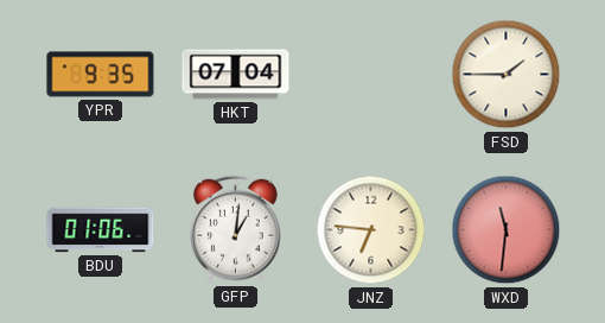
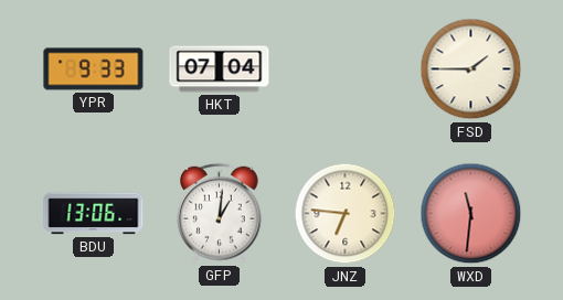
YPR: 9:35 -> 9:33 (94, 69)
BDU: 01:06 -> 13:06 (94, 214)
